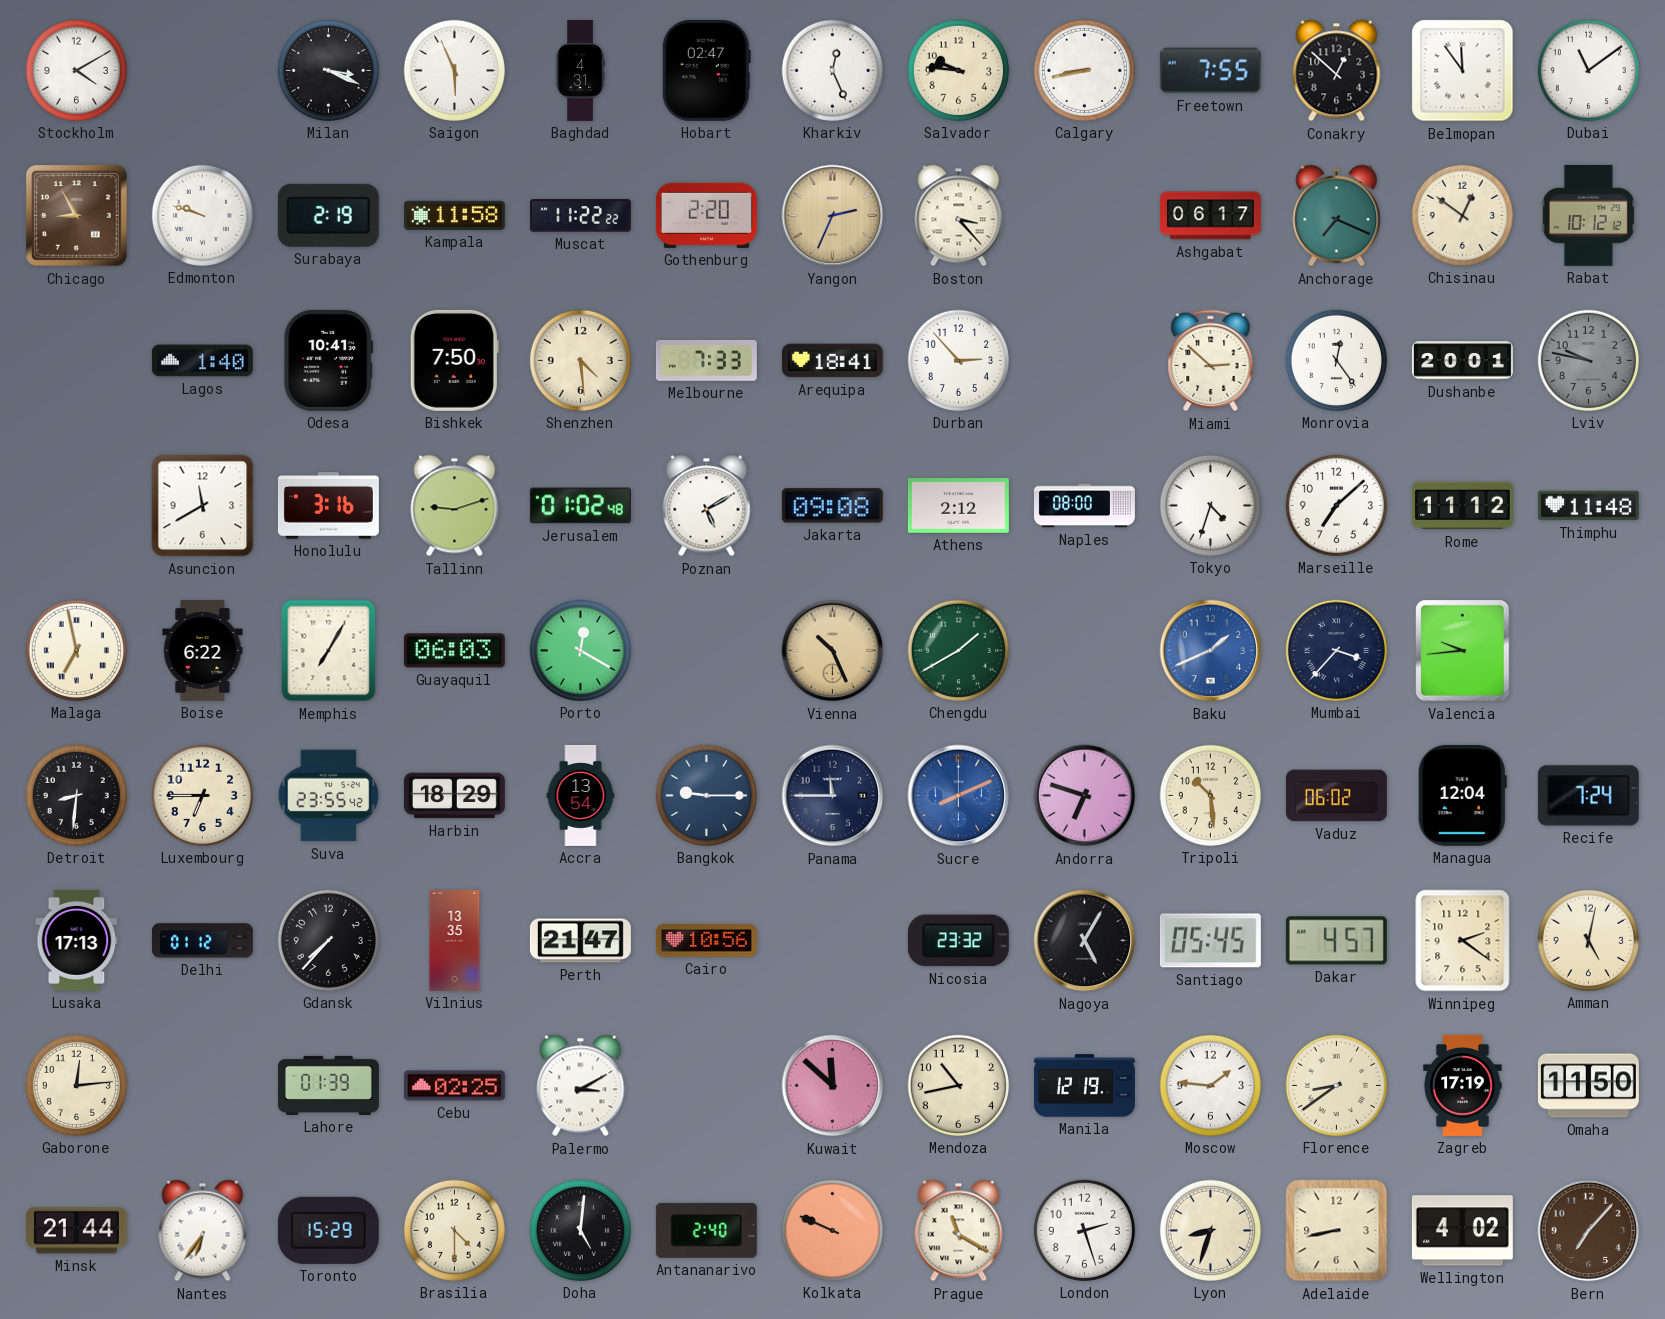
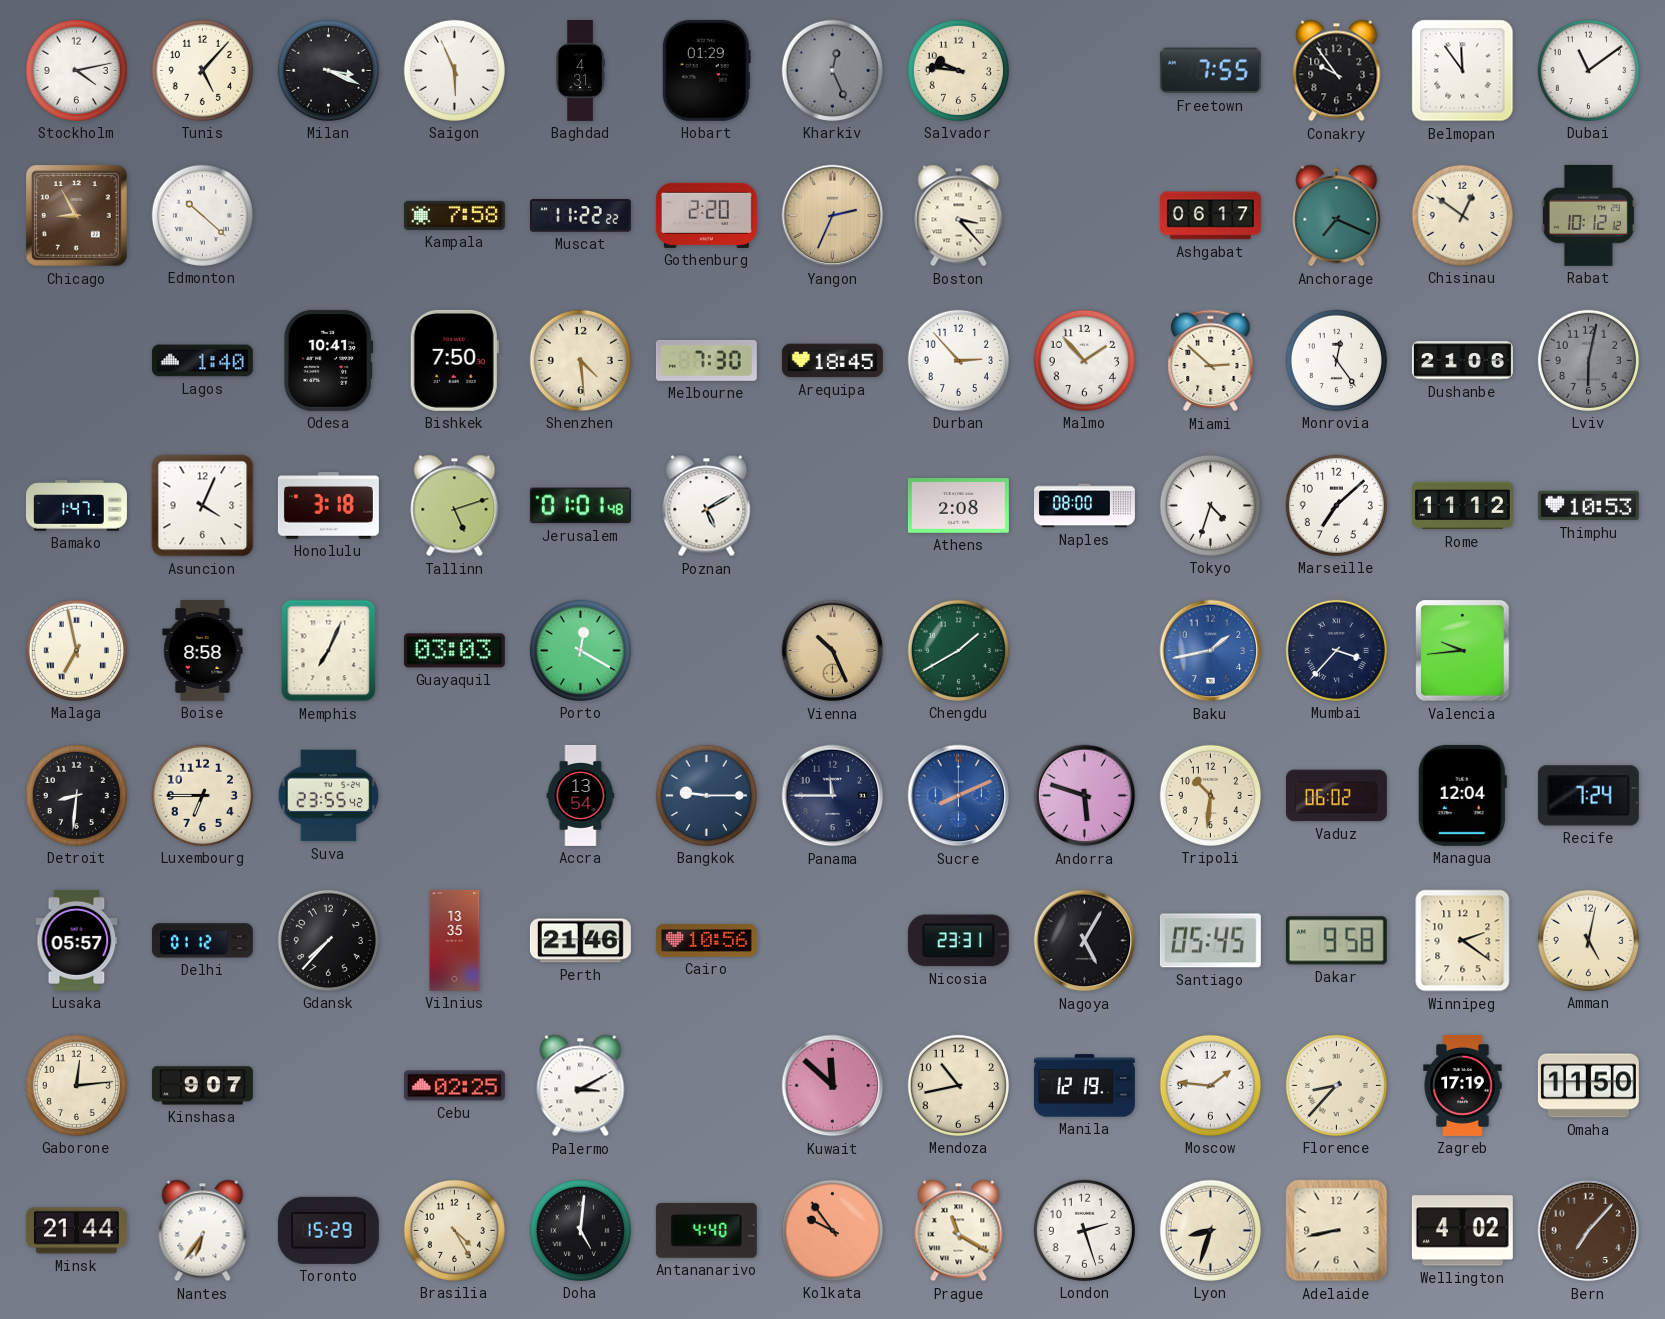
Stockholm: 4:10 -> 4:13 (76, 70)
Tunis: none -> 5:07 (202, 70)
Hobart: 02:47 -> 01:29 (706, 70)
Kharkiv dial: white -> grey (832, 70)
Calgary: 8:43 -> none (1084, 70)
Conakry: 12:52 -> 9:54 (1337, 71)
Edmonton: 9:48 -> 10:22 (202, 215)
Surabaya: 2:19 -> none (328, 215)
Kampala: 11:58 -> 7:58 (454, 215)
Melbourne: 7:33 -> 7:30 (706, 360)
Arequipa: 18:41 -> 18:45 (832, 361)
Malmo: none -> 1:53 (1084, 360)
Dushanbe: 20:01 -> 21:06 (1462, 361)
Lviv: 9:47 -> 6:02 (1588, 360)
Bamako: none -> 1:47 (77, 506)
Asuncion: 11:40 -> 4:04 (203, 506)
Honolulu: 3:16 -> 3:18 (328, 506)
Tallinn: 9:12 -> 5:12 (455, 506)
Jerusalem: 01:02 -> 01:01 (580, 506)
Jakarta: 09:08 -> none (832, 506)
Athens: 2:12 -> 2:08 (958, 506)
Thimphu: 11:48 -> 10:53 (1588, 506)
Boise: 6:22 -> 8:58 (203, 650)
Memphis: 7:05 -> 7:04 (329, 651)
Guayaquil: 06:03 -> 03:03 (454, 651)
Baku: 1:41 -> 1:43 (1211, 651)
Harbin: 18:29 -> none (454, 796)
Andorra: 6:48 -> 5:48 (1085, 796)
Tripoli: 10:29 -> 10:31 (1210, 795)
Lusaka: 17:13 -> 05:57 (77, 940)
Perth: 21:47 -> 21:46 (580, 941)
Nicosia: 23:32 -> 23:31 (958, 941)
Dakar: 4:57 -> 9:58 (1336, 941)
Kinshasa: none -> 9:07 (202, 1086)
Lahore: 01:39 -> none (328, 1085)
Florence: 8:39 -> 8:37 (1336, 1085)
Brasilia: 4:30 -> 4:25 (454, 1230)
Antananarivo: 2:40 -> 4:40 (706, 1230)
Kolkata: 9:49 -> 9:54 (832, 1230)
